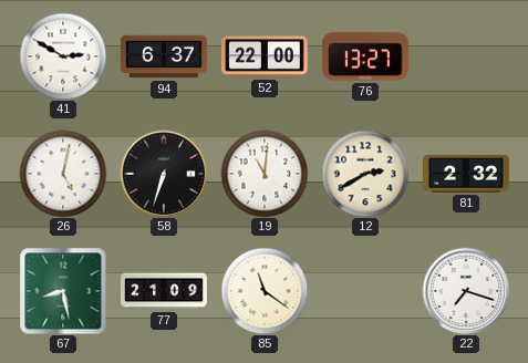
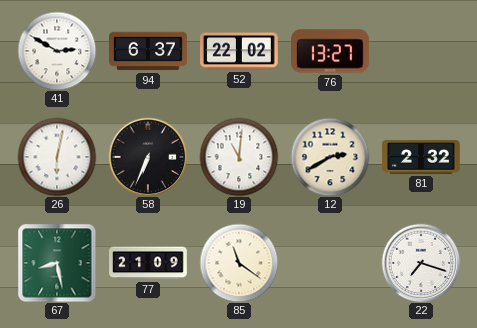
52: 22:00 -> 22:02 (240, 51)
26: 5:02 -> 6:02 (57, 157)
58: 6:33 -> 6:34 (148, 157)
